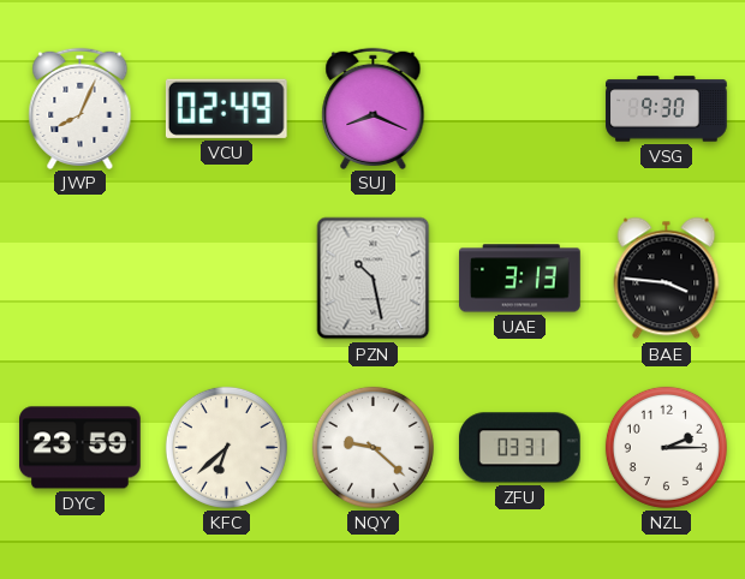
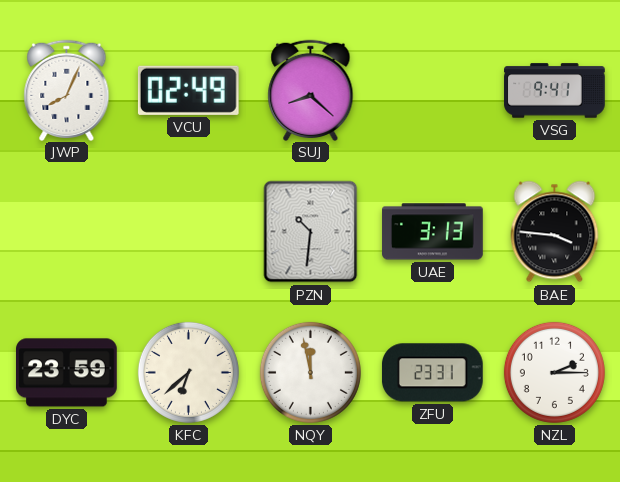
SUJ: 8:19 -> 8:22 (311, 90)
VSG: 9:30 -> 9:41 (555, 91)
PZN: 10:28 -> 10:31 (311, 232)
NQY: 9:22 -> 11:58 (310, 372)
ZFU: 03:31 -> 23:31 (432, 373)
